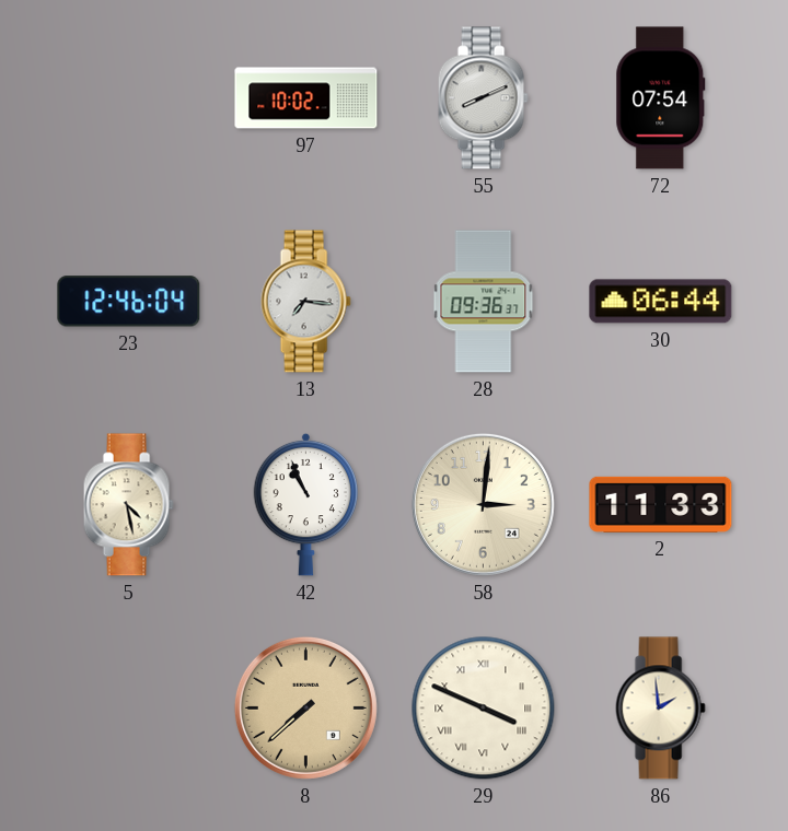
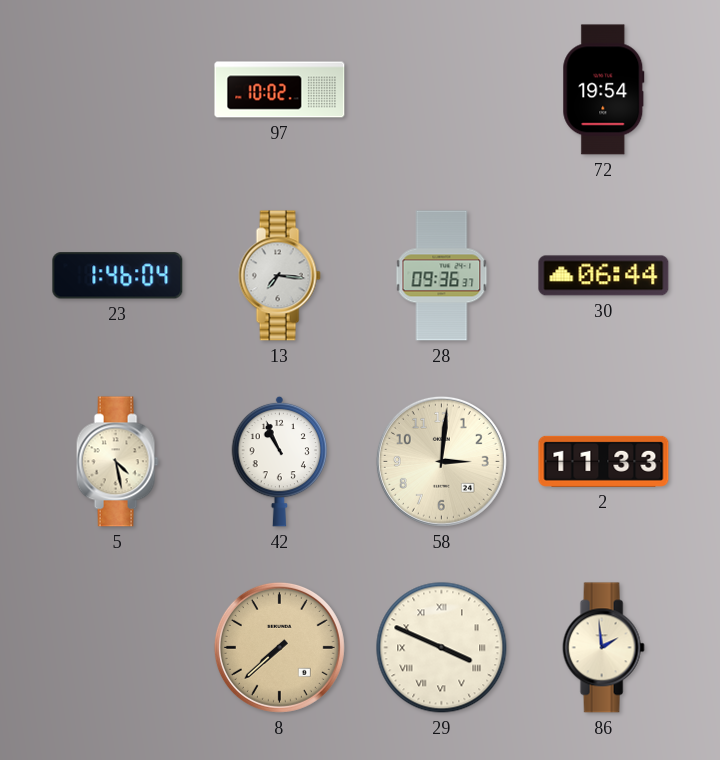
55: 8:11 -> none (483, 98)
72: 07:54 -> 19:54 (604, 90)
23: 12:46 -> 1:46 (118, 276)
